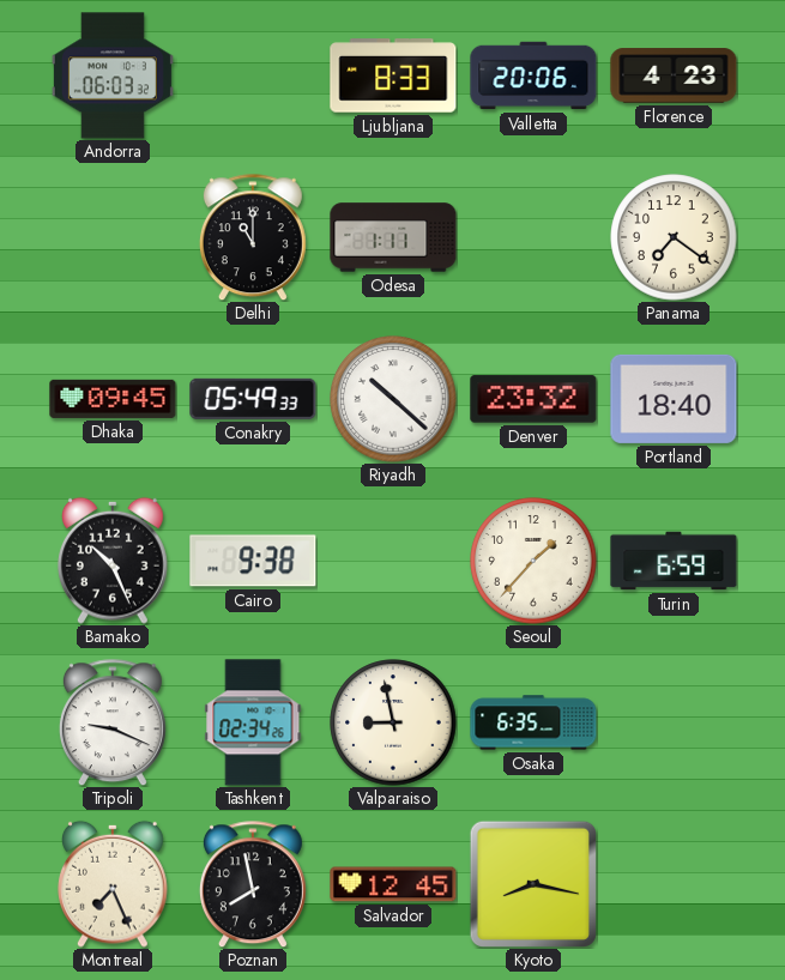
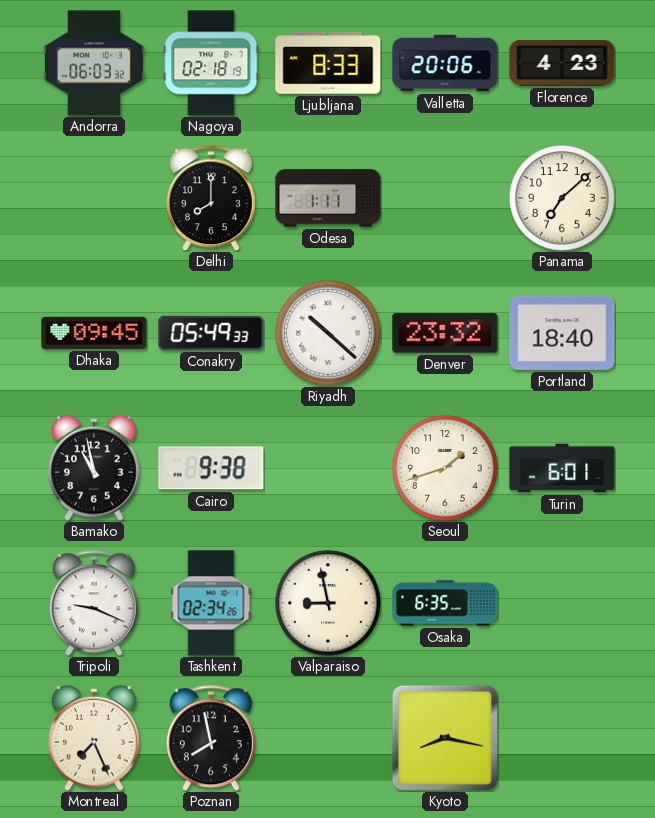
Nagoya: none -> 02:18 (211, 63)
Delhi: 11:00 -> 8:00 (211, 198)
Panama: 7:21 -> 7:08 (562, 198)
Bamako: 10:26 -> 10:58 (95, 468)
Seoul: 1:37 -> 1:42 (445, 468)
Turin: 6:59 -> 6:01 (562, 468)
Salvador: 12:45 -> none (393, 884)
